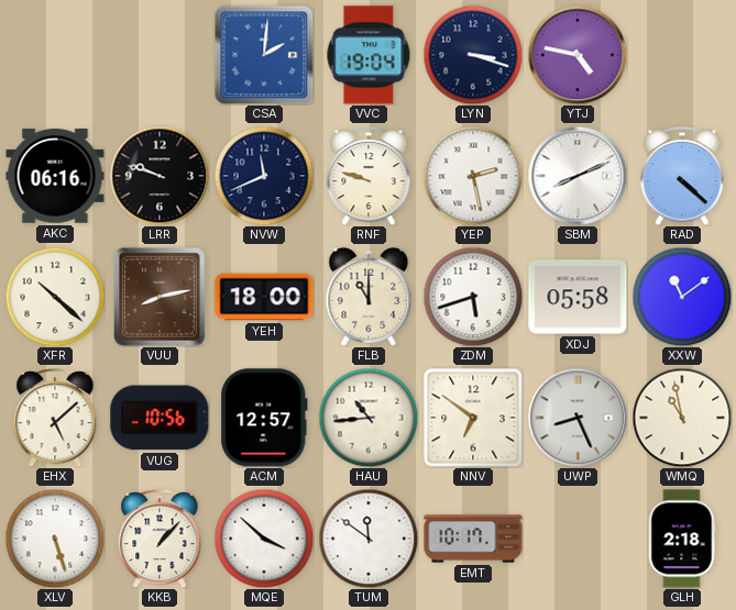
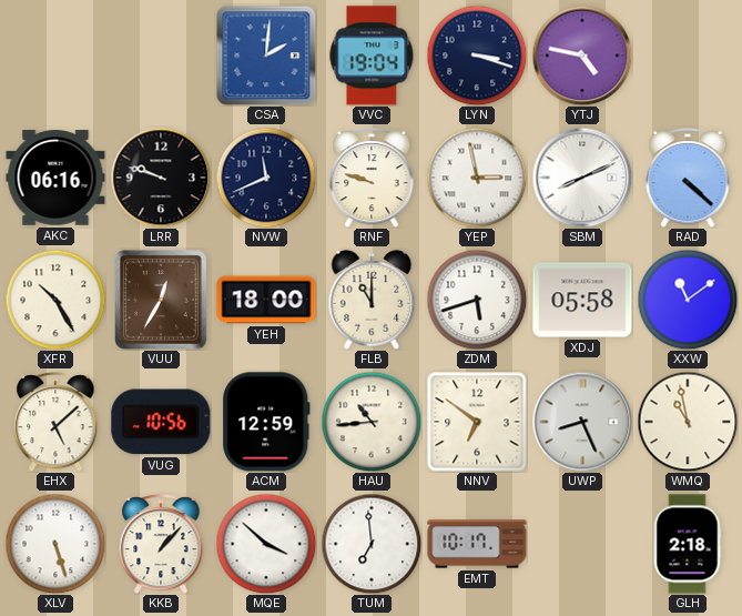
YEP: 2:28 -> 2:58 (477, 178)
XFR: 10:22 -> 10:25 (55, 300)
VUU: 8:13 -> 12:35 (161, 300)
ACM: 12:57 -> 12:59 (266, 422)
TUM: 11:51 -> 6:59 (372, 544)
